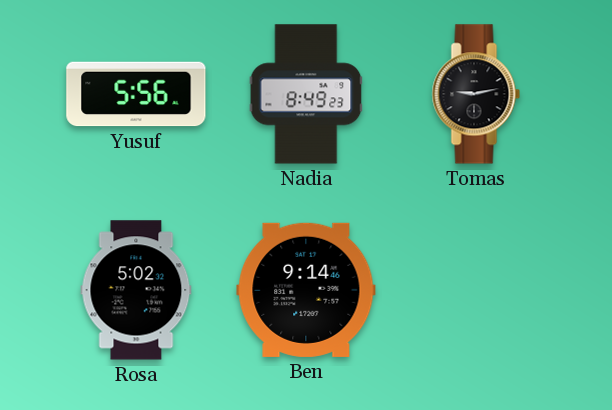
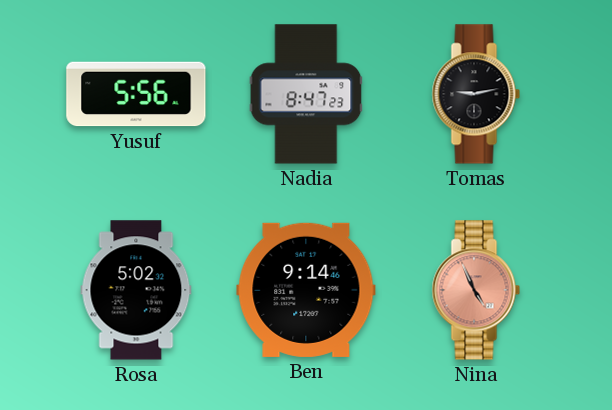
Nadia: 8:49 -> 8:47 (306, 94)
Nina: none -> 4:56 (476, 290)
